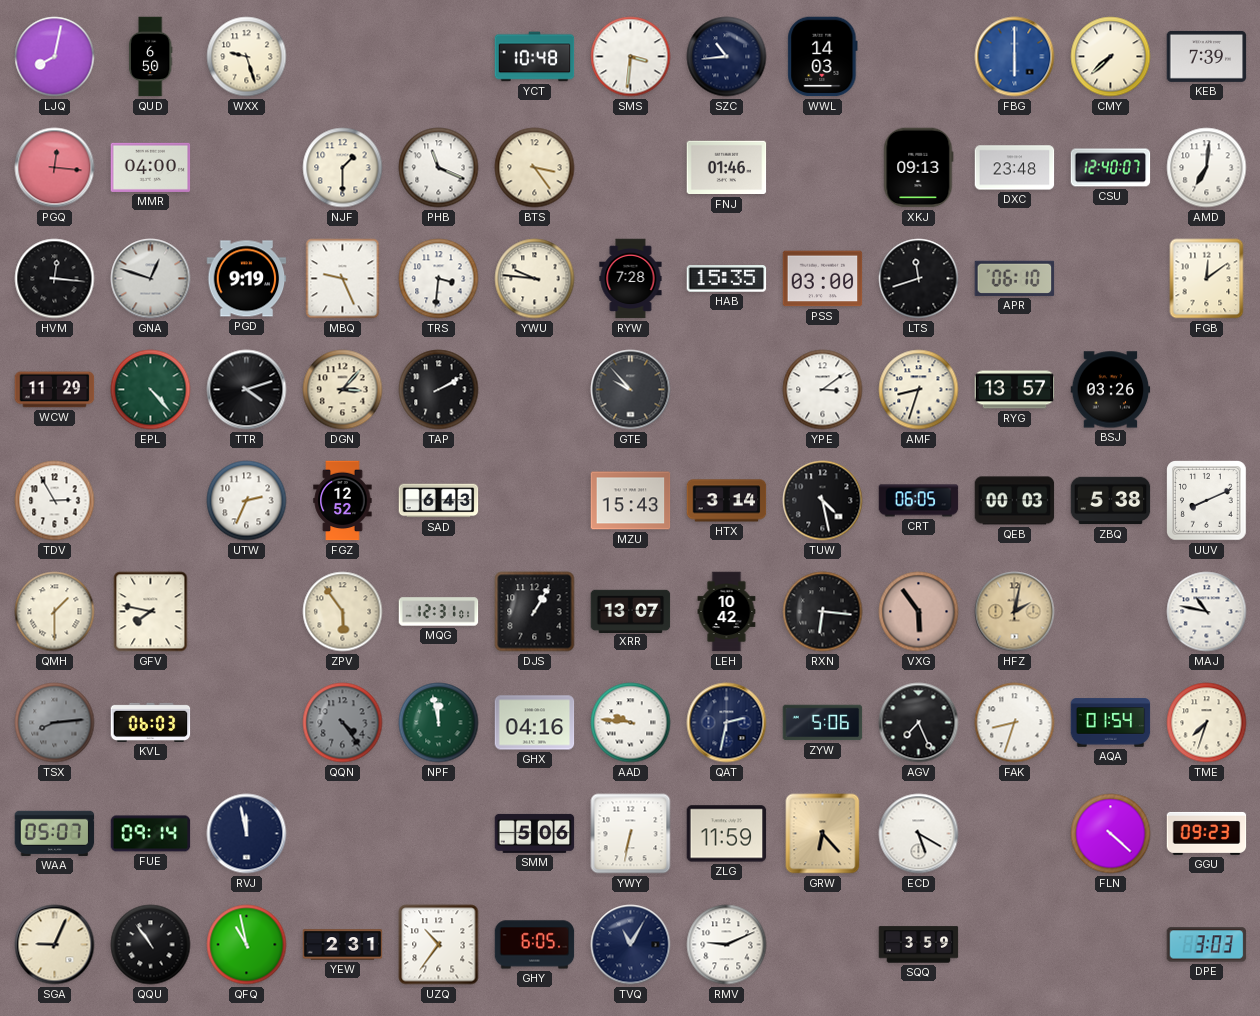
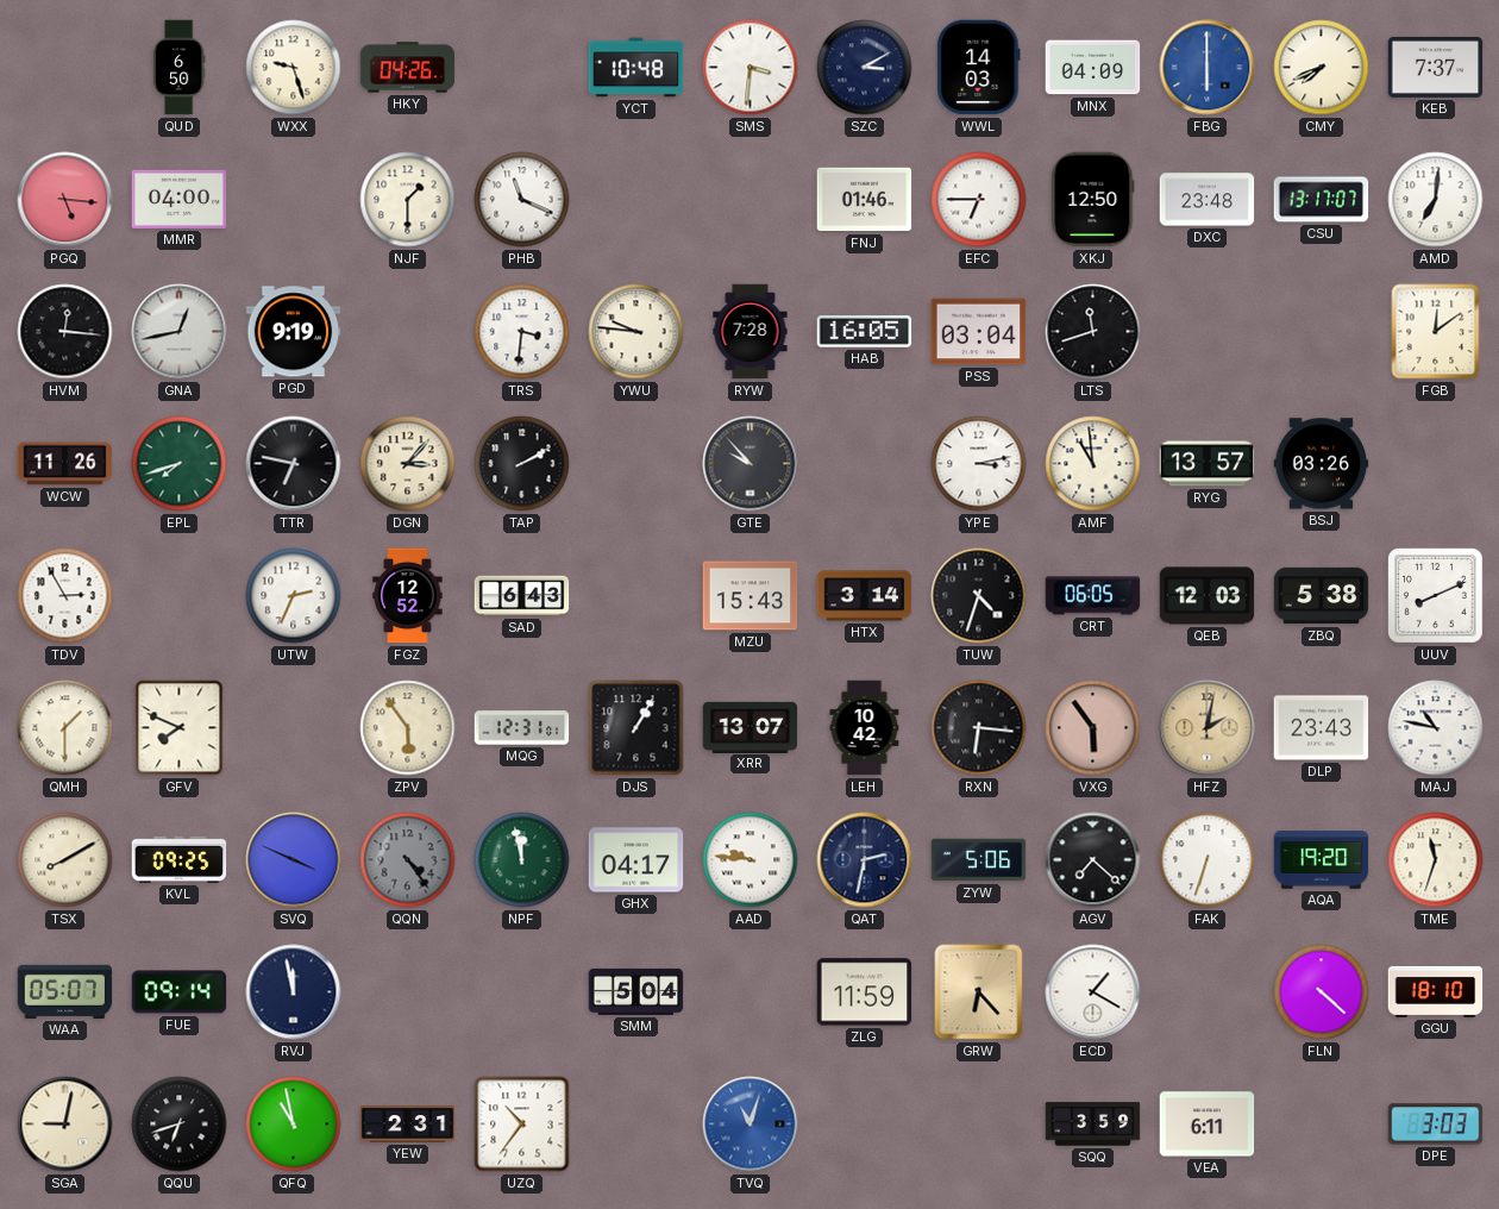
LJQ: 8:02 -> none (55, 57)
HKY: none -> 04:26 (408, 68)
SZC: 10:44 -> 3:10 (865, 68)
MNX: none -> 04:09 (1093, 68)
CMY: 7:38 -> 7:41 (1322, 68)
KEB: 7:39 -> 7:37 (1436, 67)
PGQ: 12:16 -> 5:16 (65, 200)
BTS: 3:24 -> none (535, 168)
EFC: none -> 6:45 (979, 200)
XKJ: 09:13 -> 12:50 (1093, 200)
CSU: 12:40 -> 13:17 (1322, 200)
GNA: 12:48 -> 12:43 (180, 332)
MBQ: 9:26 -> none (343, 279)
HAB: 15:35 -> 16:05 (865, 332)
PSS: 03:00 -> 03:04 (979, 332)
APR: 06:10 -> none (1015, 278)
WCW: 11:29 -> 11:26 (65, 464)
EPL: 4:23 -> 7:42 (180, 464)
TTR: 4:12 -> 6:47 (294, 464)
YPE: 3:09 -> 3:13 (979, 464)
AMF: 8:33 -> 10:59 (1093, 464)
TUW: 4:28 -> 4:33 (979, 596)
QEB: 00:03 -> 12:03 (1208, 596)
GFV: 7:47 -> 7:49 (180, 728)
DLP: none -> 23:43 (1322, 728)
TSX: 8:14 -> 8:10 (65, 860)
TSX dial: grey -> cream (65, 860)
KVL: 06:03 -> 09:25 (180, 859)
SVQ: none -> 3:49 (294, 860)
GHX: 04:16 -> 04:17 (636, 860)
AGV: 7:26 -> 7:22 (1093, 860)
FAK: 8:33 -> 6:33 (1208, 860)
AQA: 01:54 -> 19:20 (1322, 860)
TME: 7:33 -> 11:33 (1436, 860)
SMM: 5:06 -> 5:04 (636, 991)
YWY: 6:32 -> none (631, 834)
ECD: 5:20 -> 1:20 (1093, 992)
GGU: 09:23 -> 18:10 (1436, 991)
SGA: 9:04 -> 9:02 (65, 1125)
QQU: 10:54 -> 6:42 (180, 1125)
GHY: 6:05 -> none (535, 945)
TVQ: 11:05 -> 11:03 (751, 1125)
TVQ dial: navy -> blue (751, 1125)
RMV: 9:11 -> none (727, 945)
VEA: none -> 6:11 (1208, 1125)
